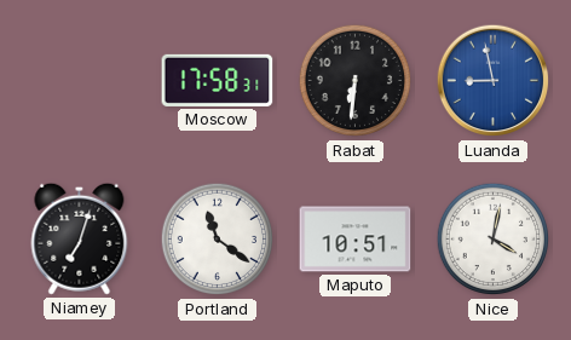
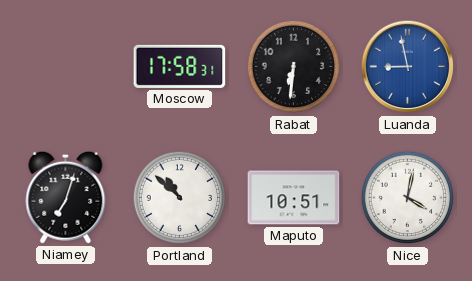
Portland: 11:21 -> 10:52 (180, 198)
